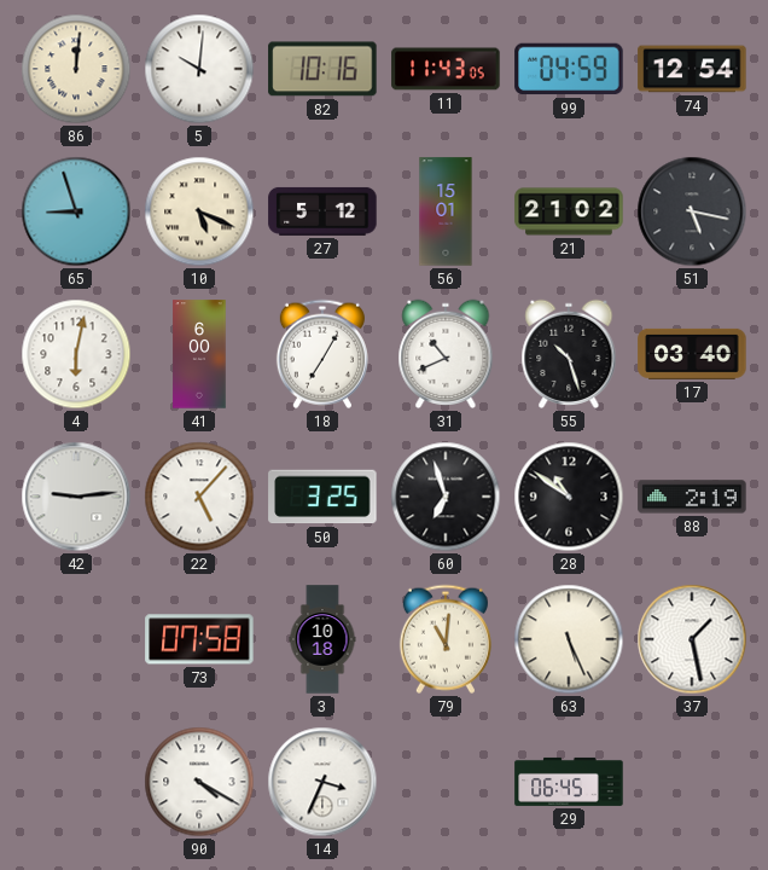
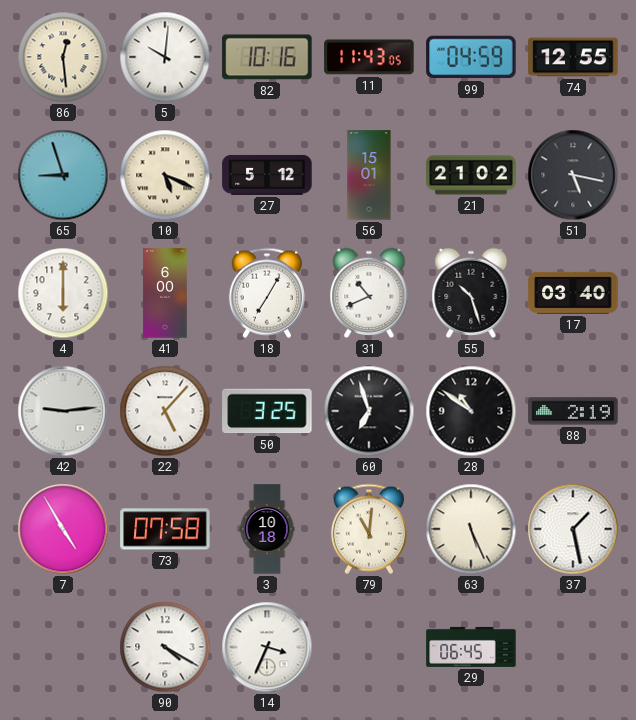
86: 12:01 -> 12:29 (63, 57)
74: 12:54 -> 12:55 (573, 57)
4: 6:02 -> 6:00 (63, 293)
7: none -> 4:55 (63, 529)
